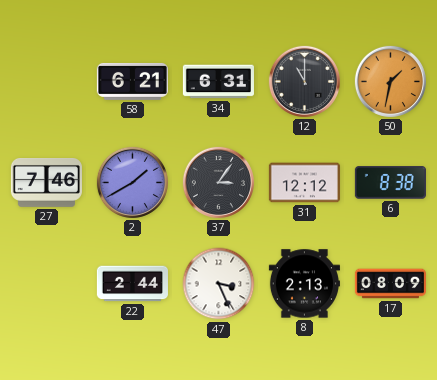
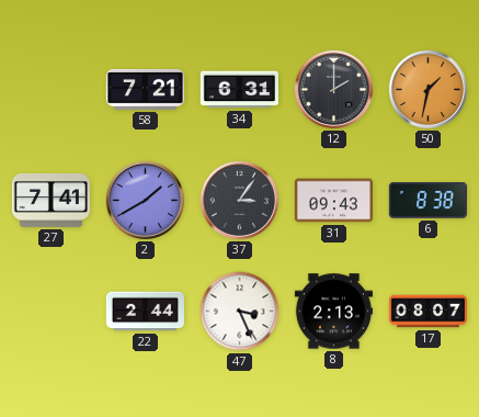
58: 6:21 -> 7:21 (145, 89)
12: 11:00 -> 2:00 (333, 89)
27: 7:46 -> 7:41 (50, 201)
31: 12:12 -> 09:43 (333, 201)
17: 08:09 -> 08:07 (427, 312)
